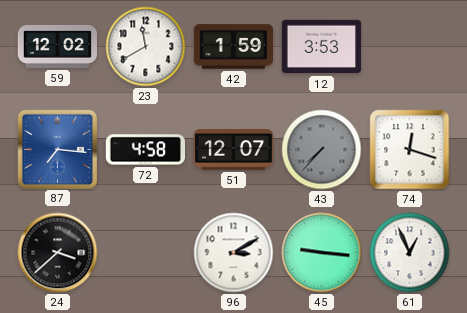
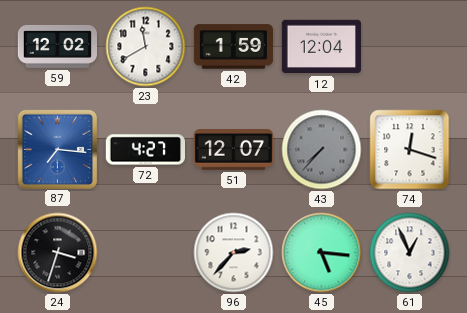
12: 3:53 -> 12:04 (321, 47)
72: 4:58 -> 4:27 (145, 150)
24: 3:38 -> 3:33 (58, 253)
96: 3:10 -> 2:37 (234, 253)
45: 9:16 -> 5:16 (322, 253)
